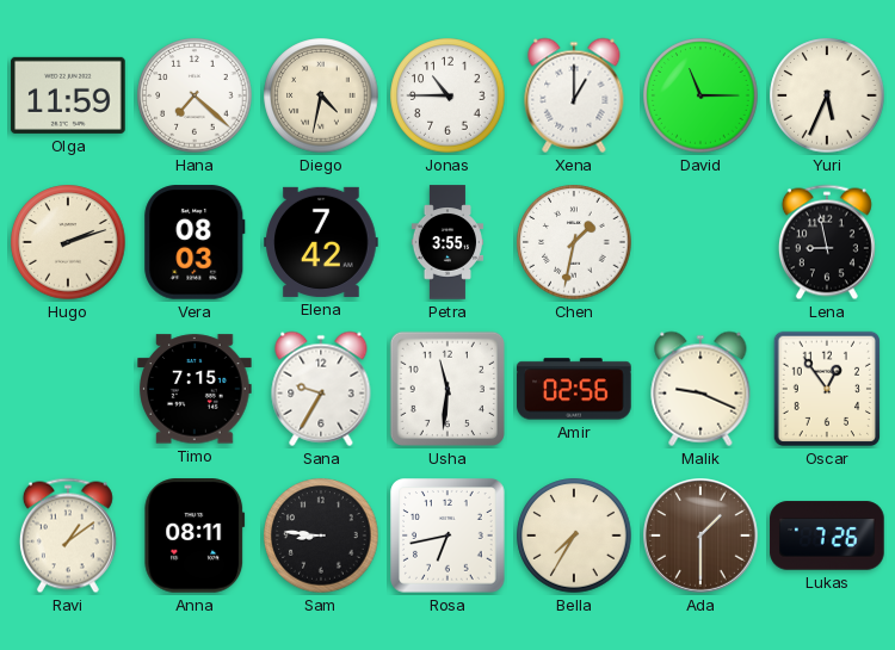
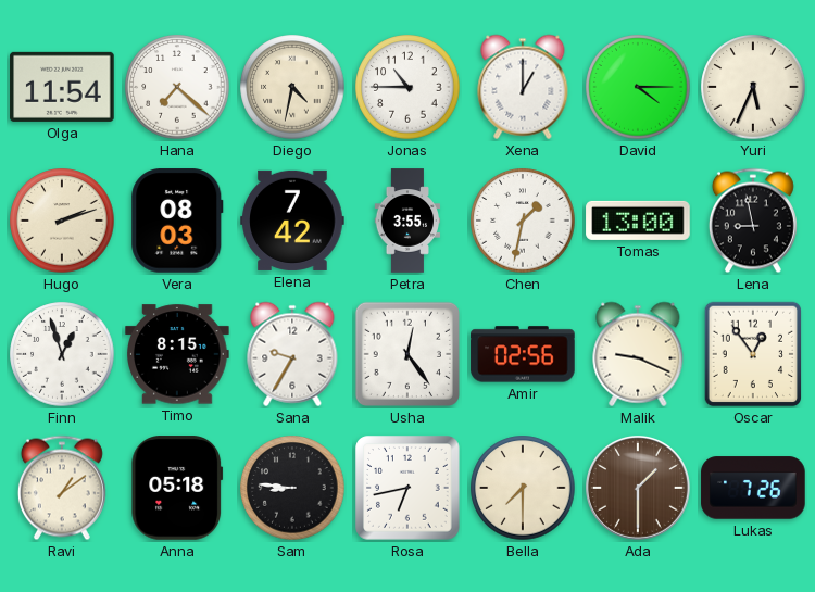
Olga: 11:59 -> 11:54 (62, 87)
David: 11:15 -> 4:15 (638, 87)
Tomas: none -> 13:00 (638, 221)
Finn: none -> 12:57 (62, 354)
Timo: 7:15 -> 8:15 (177, 354)
Usha: 11:31 -> 12:24 (407, 354)
Anna: 08:11 -> 05:18 (177, 488)
Bella: 7:35 -> 7:30 (523, 488)
